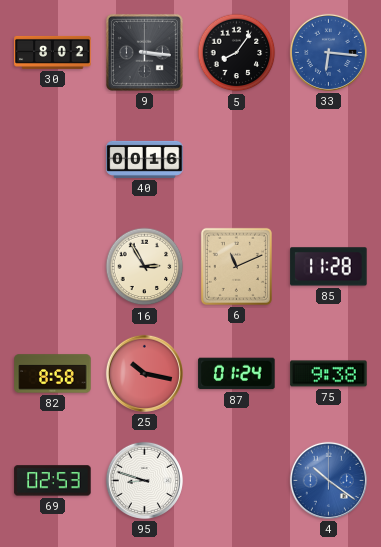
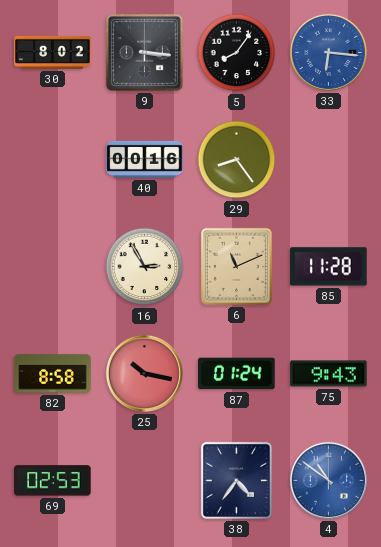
29: none -> 8:24 (237, 160)
75: 9:38 -> 9:43 (329, 374)
95: 8:48 -> none (144, 480)
38: none -> 4:36 (236, 480)
4: 10:21 -> 10:51 (328, 480)
